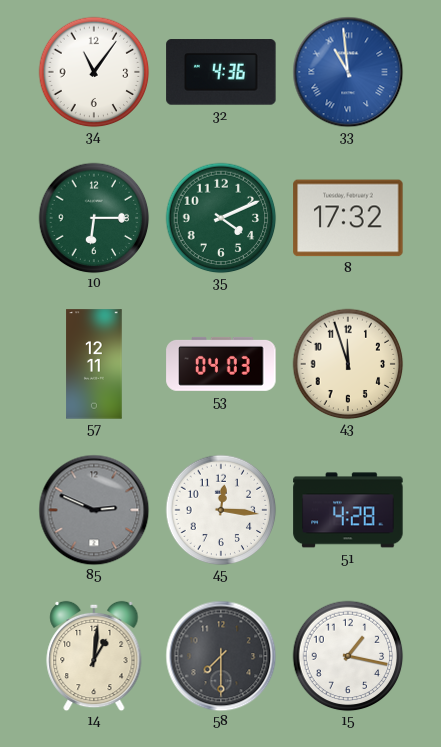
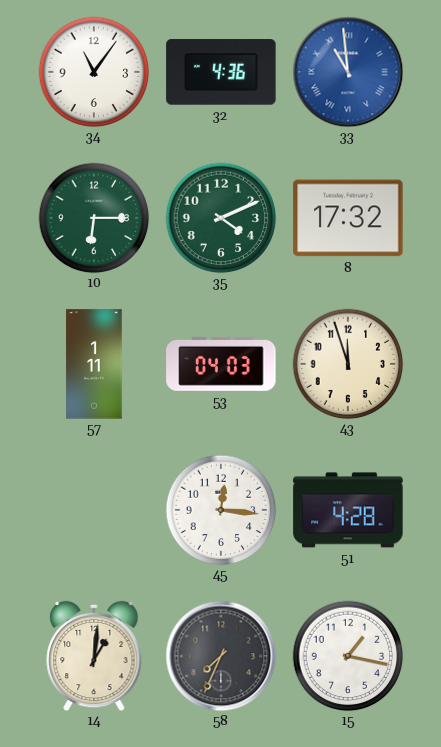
57: 12:11 -> 1:11 (94, 364)
85: 2:49 -> none (94, 510)
58: 7:30 -> 7:34 (221, 656)
